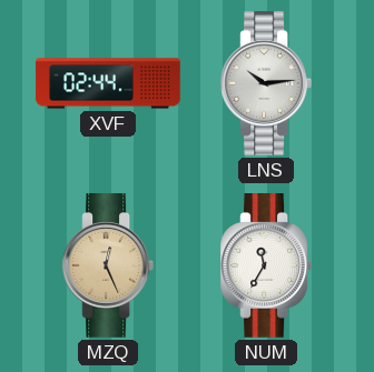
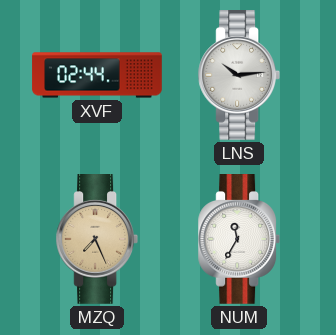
MZQ: 12:26 -> 7:26 (96, 240)
